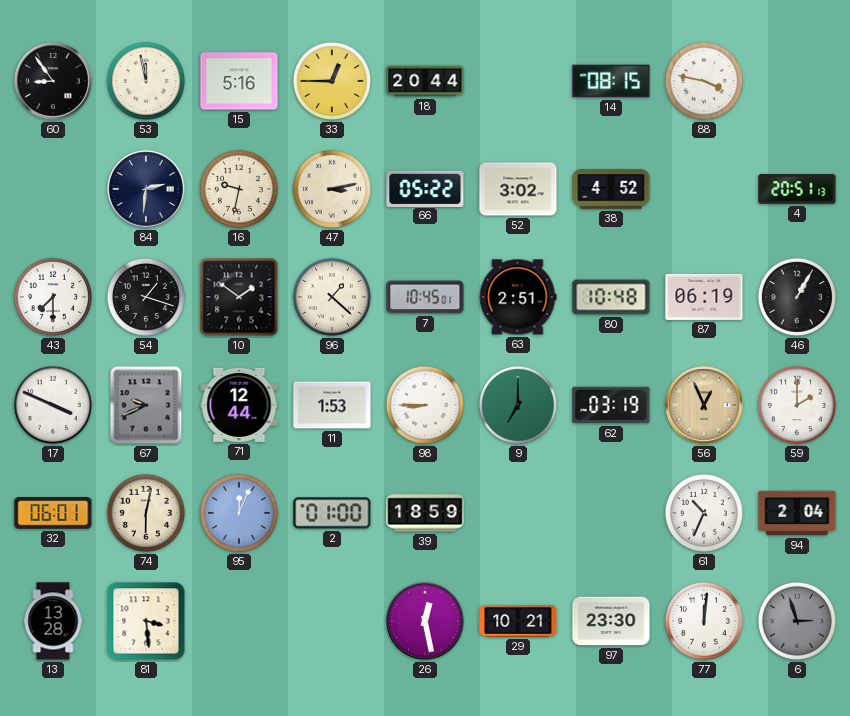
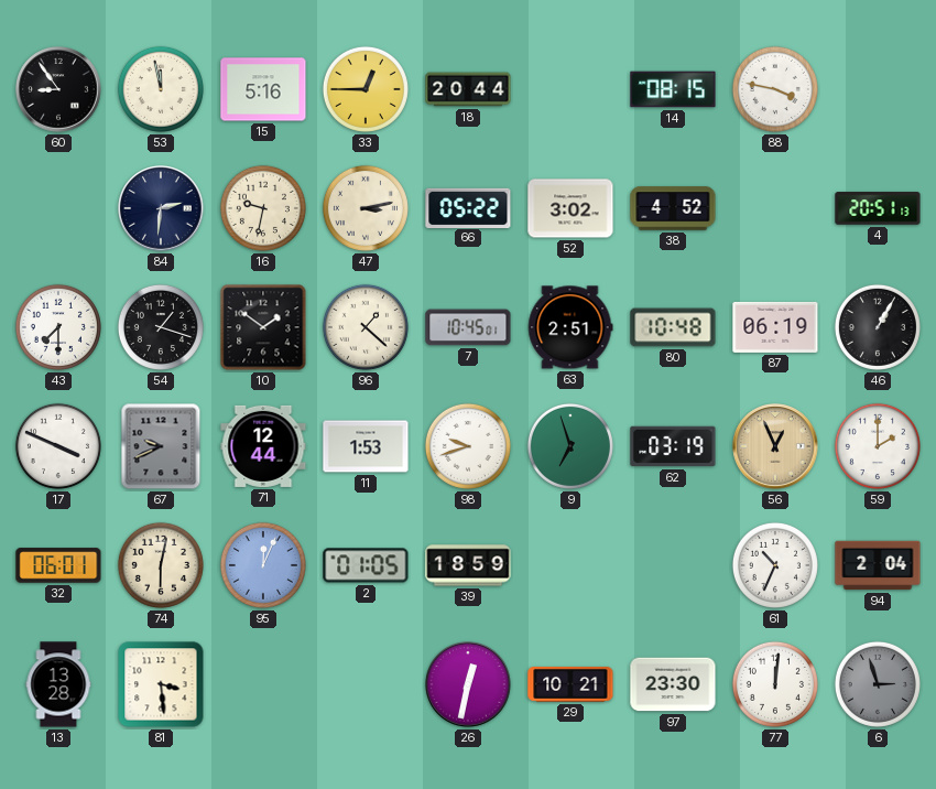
98: 8:45 -> 9:42 (468, 446)
9: 7:00 -> 6:57 (570, 446)
2: 01:00 -> 01:05 (366, 565)
26: 12:28 -> 12:32 (468, 684)
